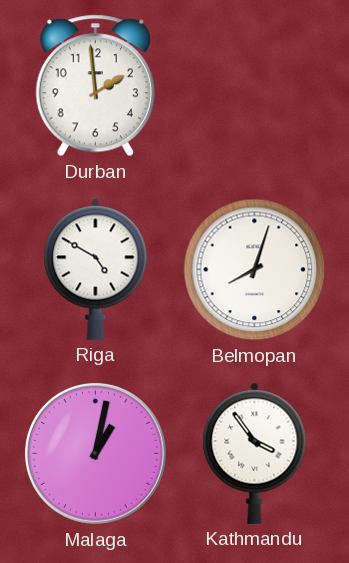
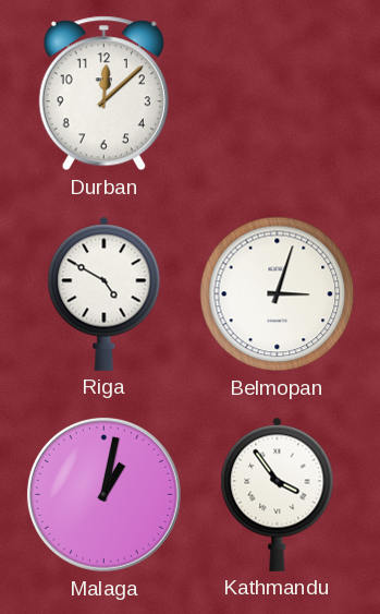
Durban: 1:59 -> 12:08 (103, 94)
Belmopan: 8:03 -> 3:03 (278, 294)
